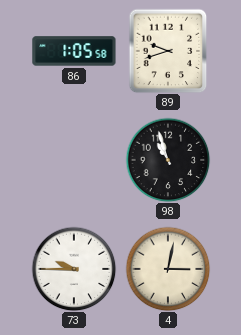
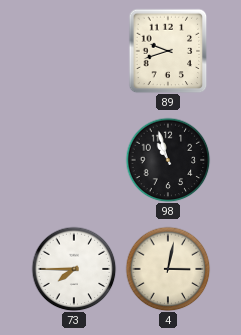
86: 1:05 -> none (74, 51)
73: 9:45 -> 7:45 (74, 269)
